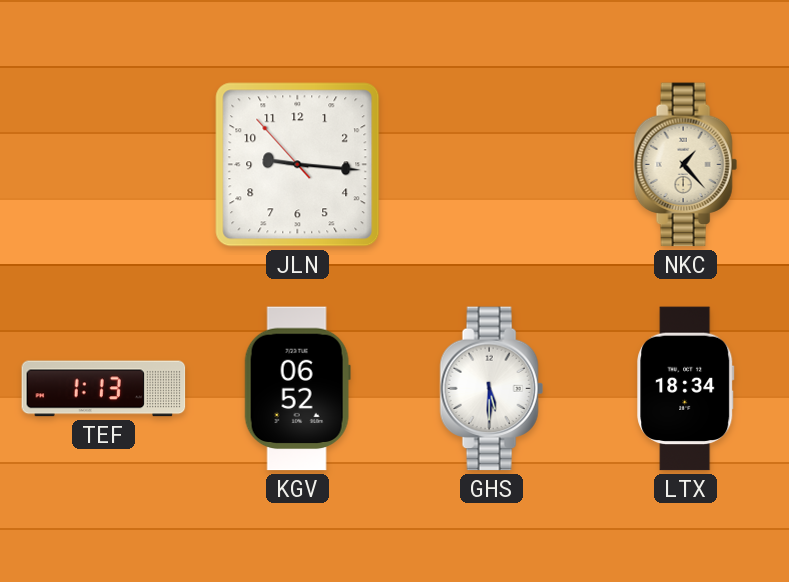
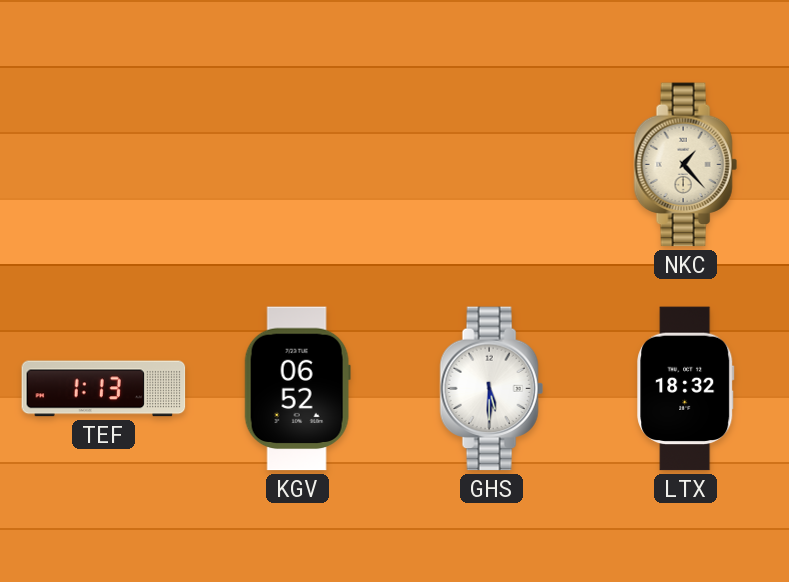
JLN: 9:15 -> none (298, 165)
LTX: 18:34 -> 18:32 (686, 389)
